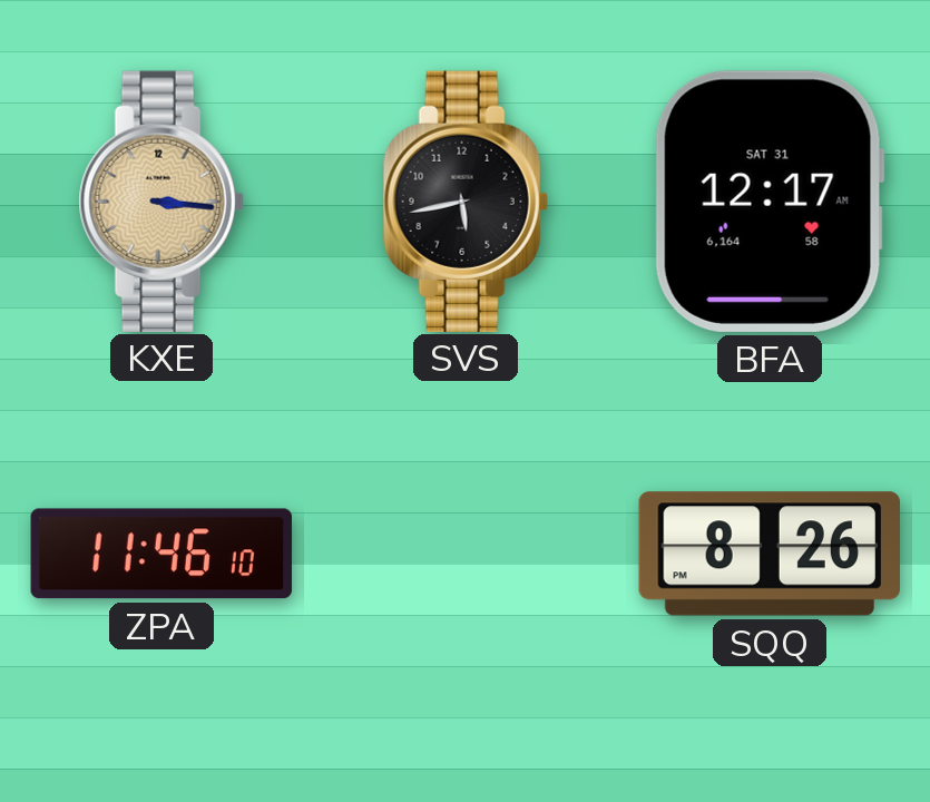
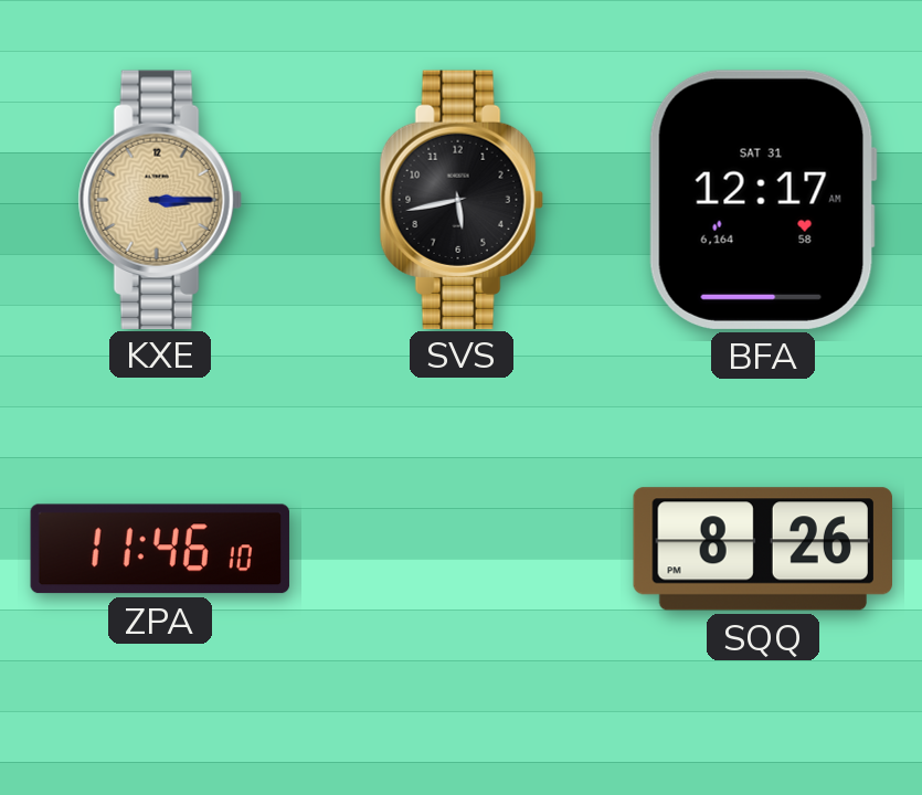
KXE: 3:16 -> 3:15 (160, 199)
